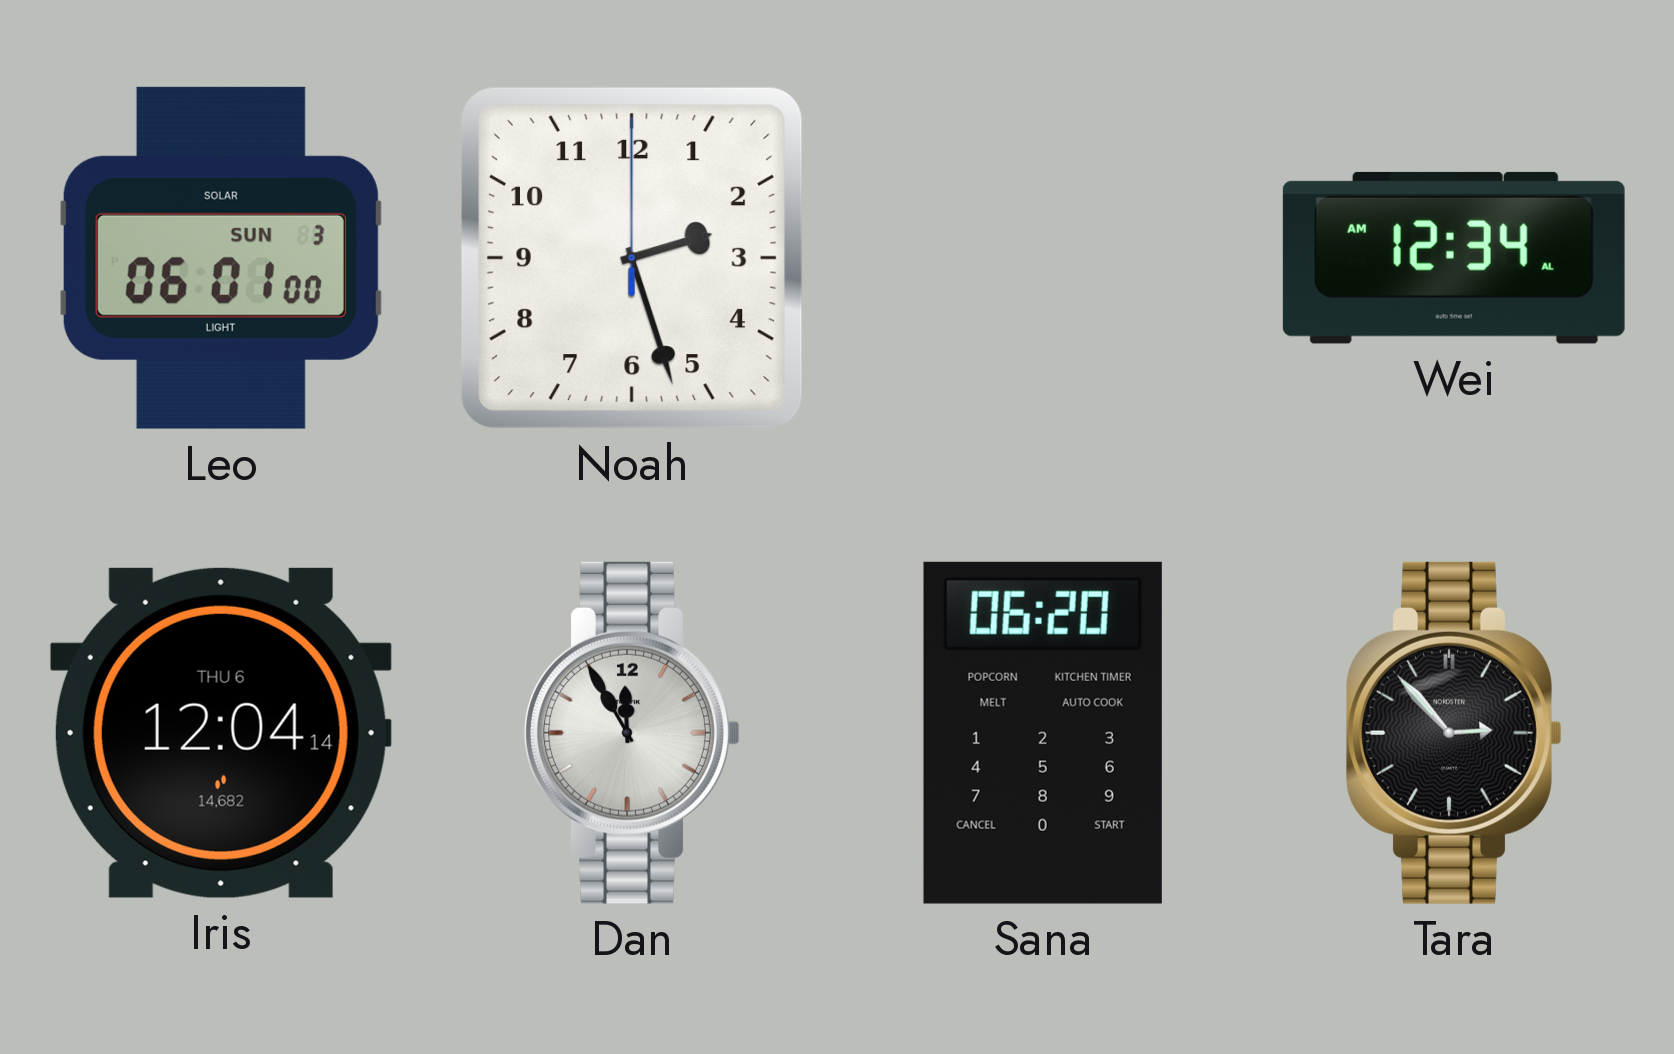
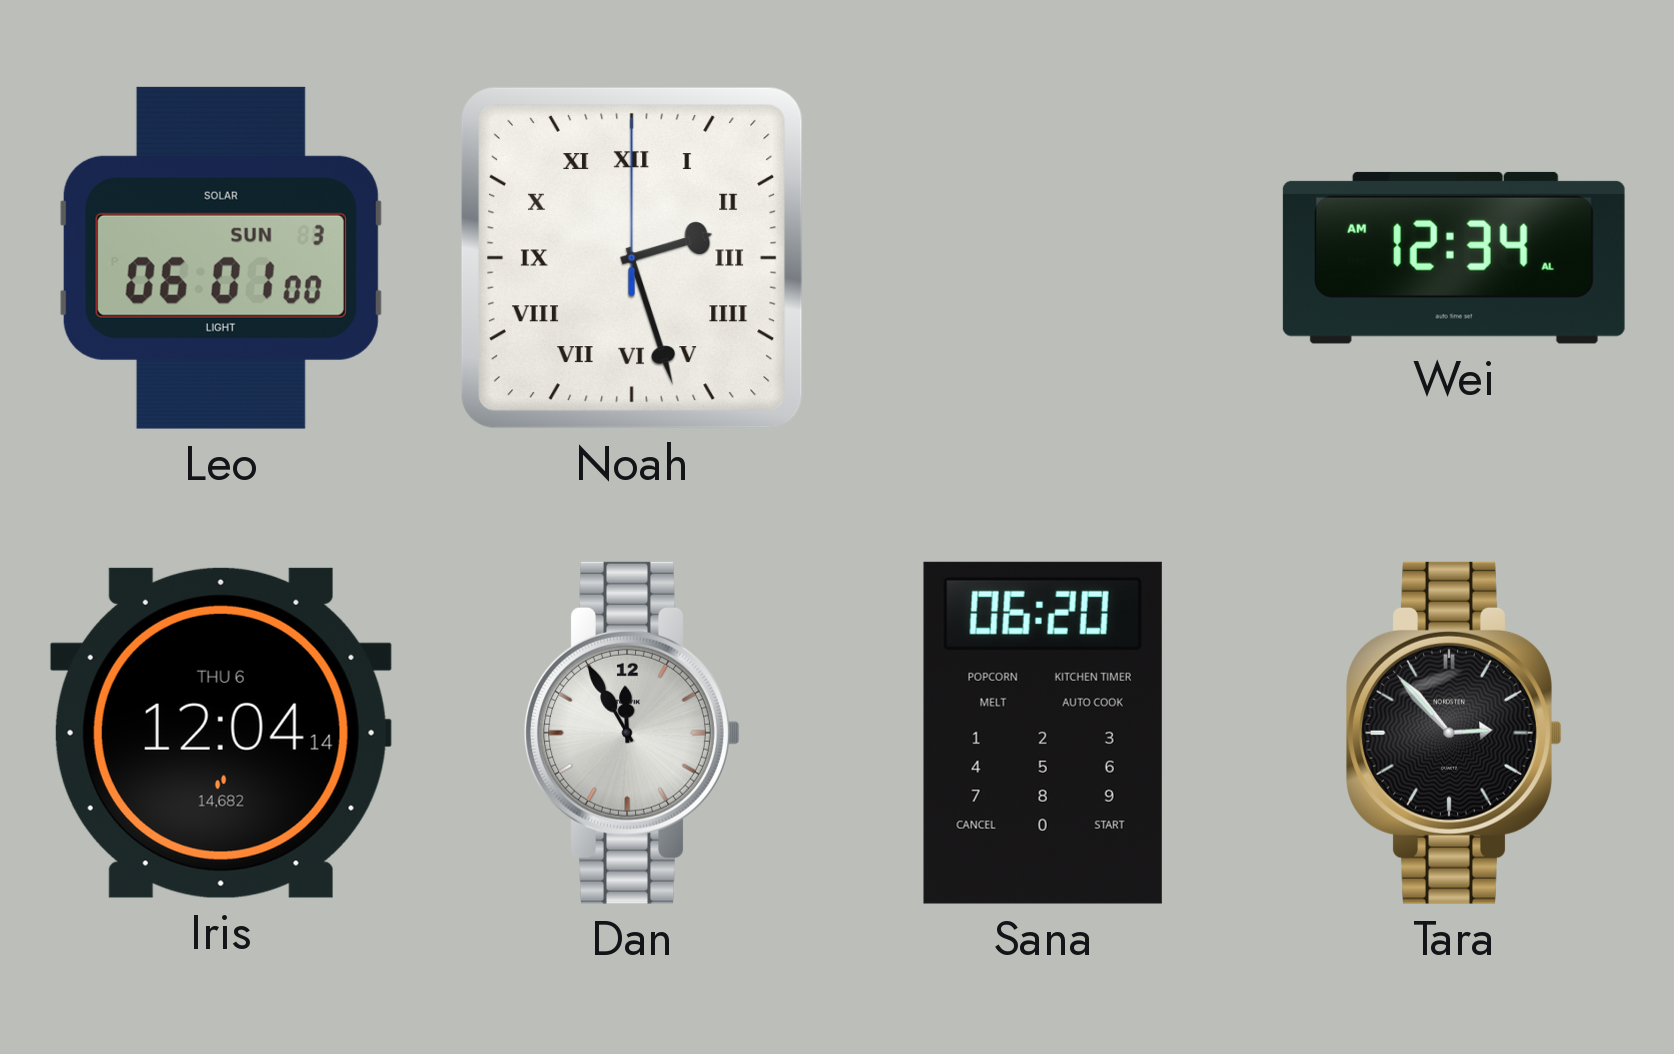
Noah numerals: Arabic -> Roman (632, 258)
